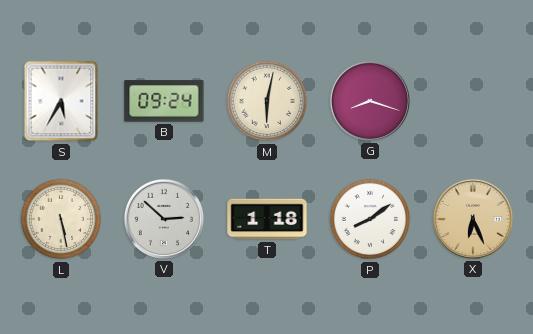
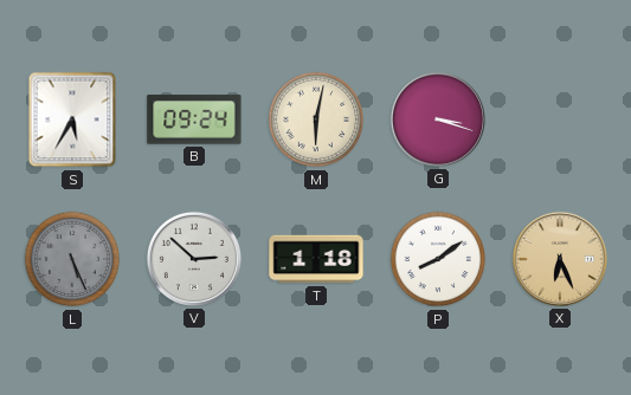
G: 8:18 -> 3:18 (438, 119)
L: 5:28 -> 5:26 (72, 259)
L dial: cream -> grey (72, 259)
